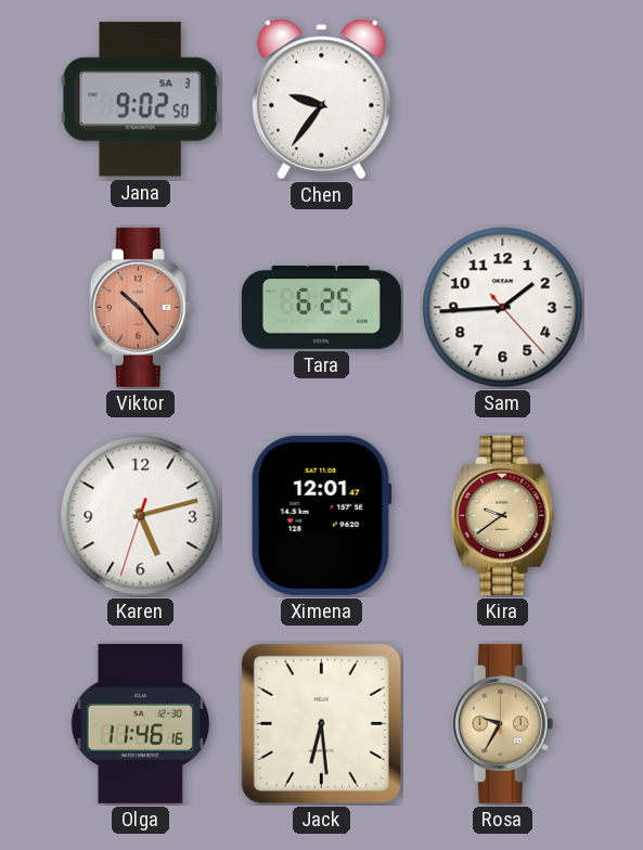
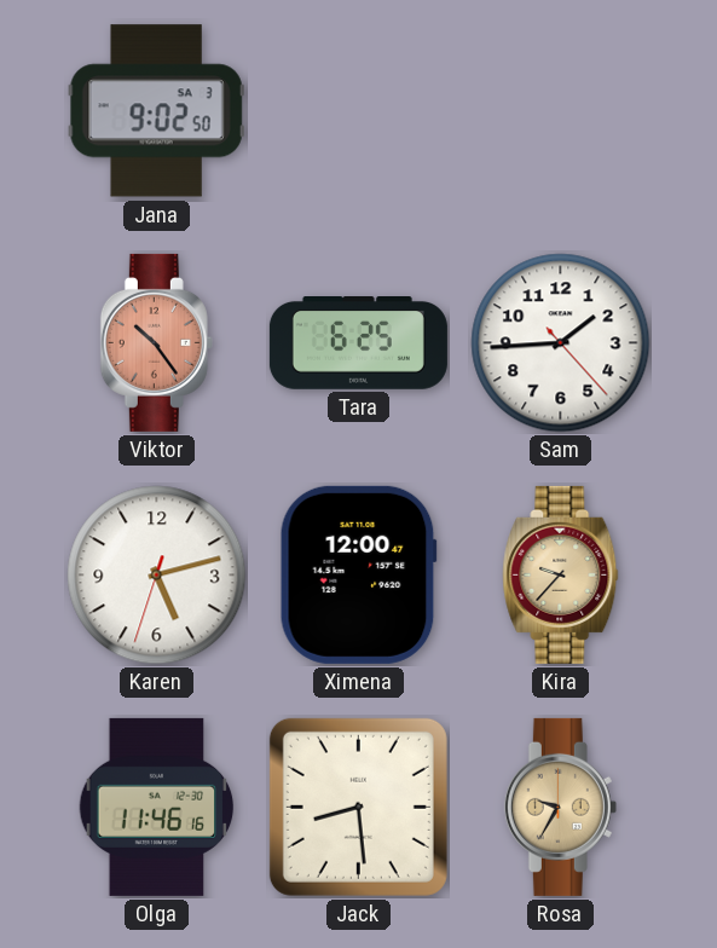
Chen: 9:36 -> none (322, 100)
Ximena: 12:01 -> 12:00 (358, 574)
Kira: 9:39 -> 9:37 (561, 574)
Jack: 6:29 -> 8:29 (358, 807)
